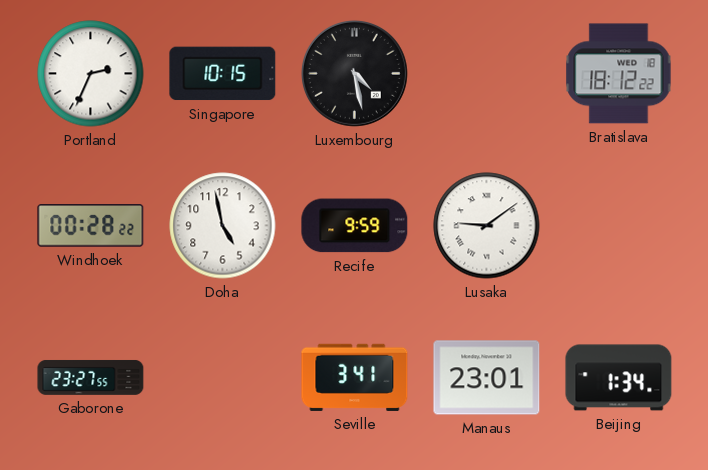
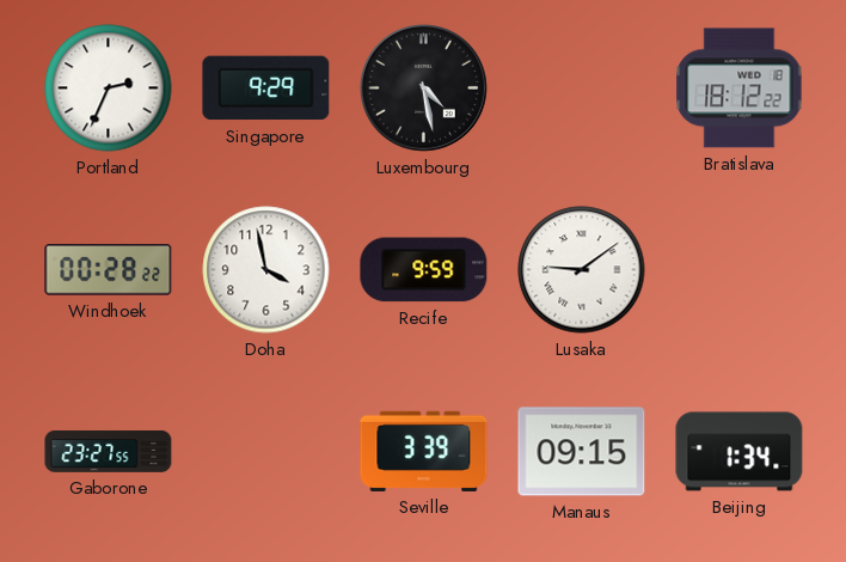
Singapore: 10:15 -> 9:29 (266, 88)
Doha: 4:58 -> 3:58 (266, 270)
Seville: 3:41 -> 3:39 (424, 451)
Manaus: 23:01 -> 09:15 (582, 452)
